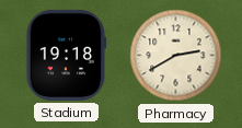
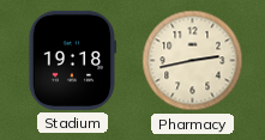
Pharmacy: 2:40 -> 2:43 (193, 61)
